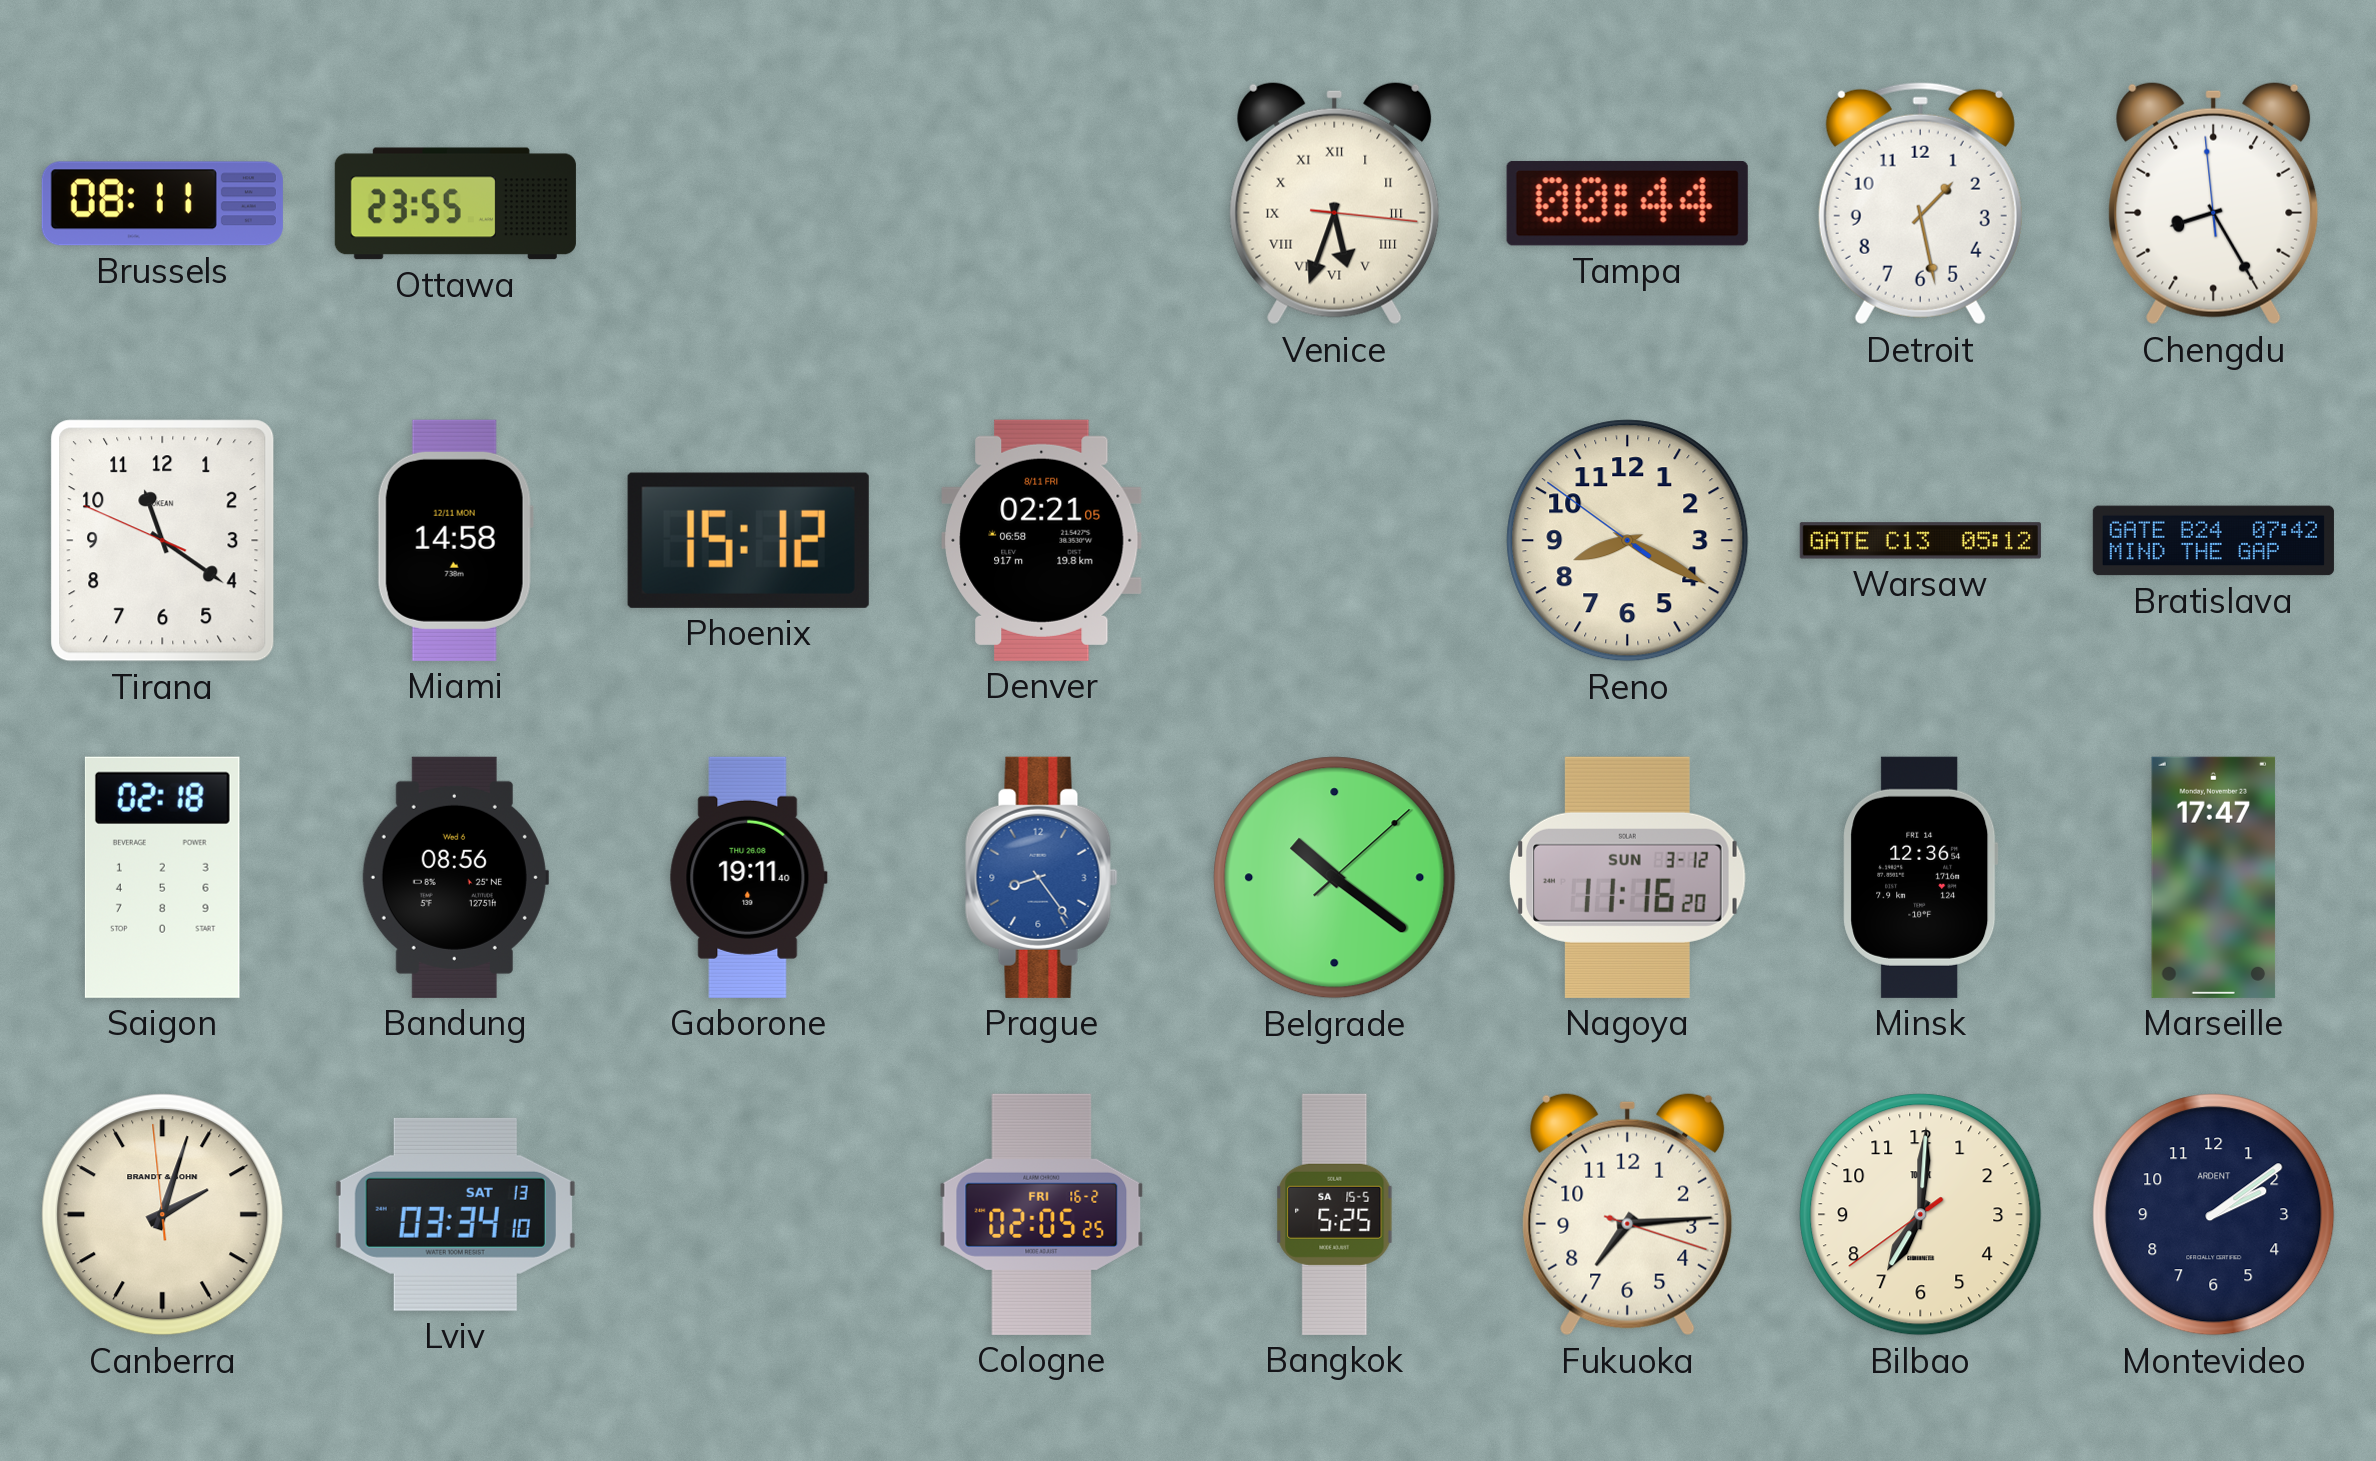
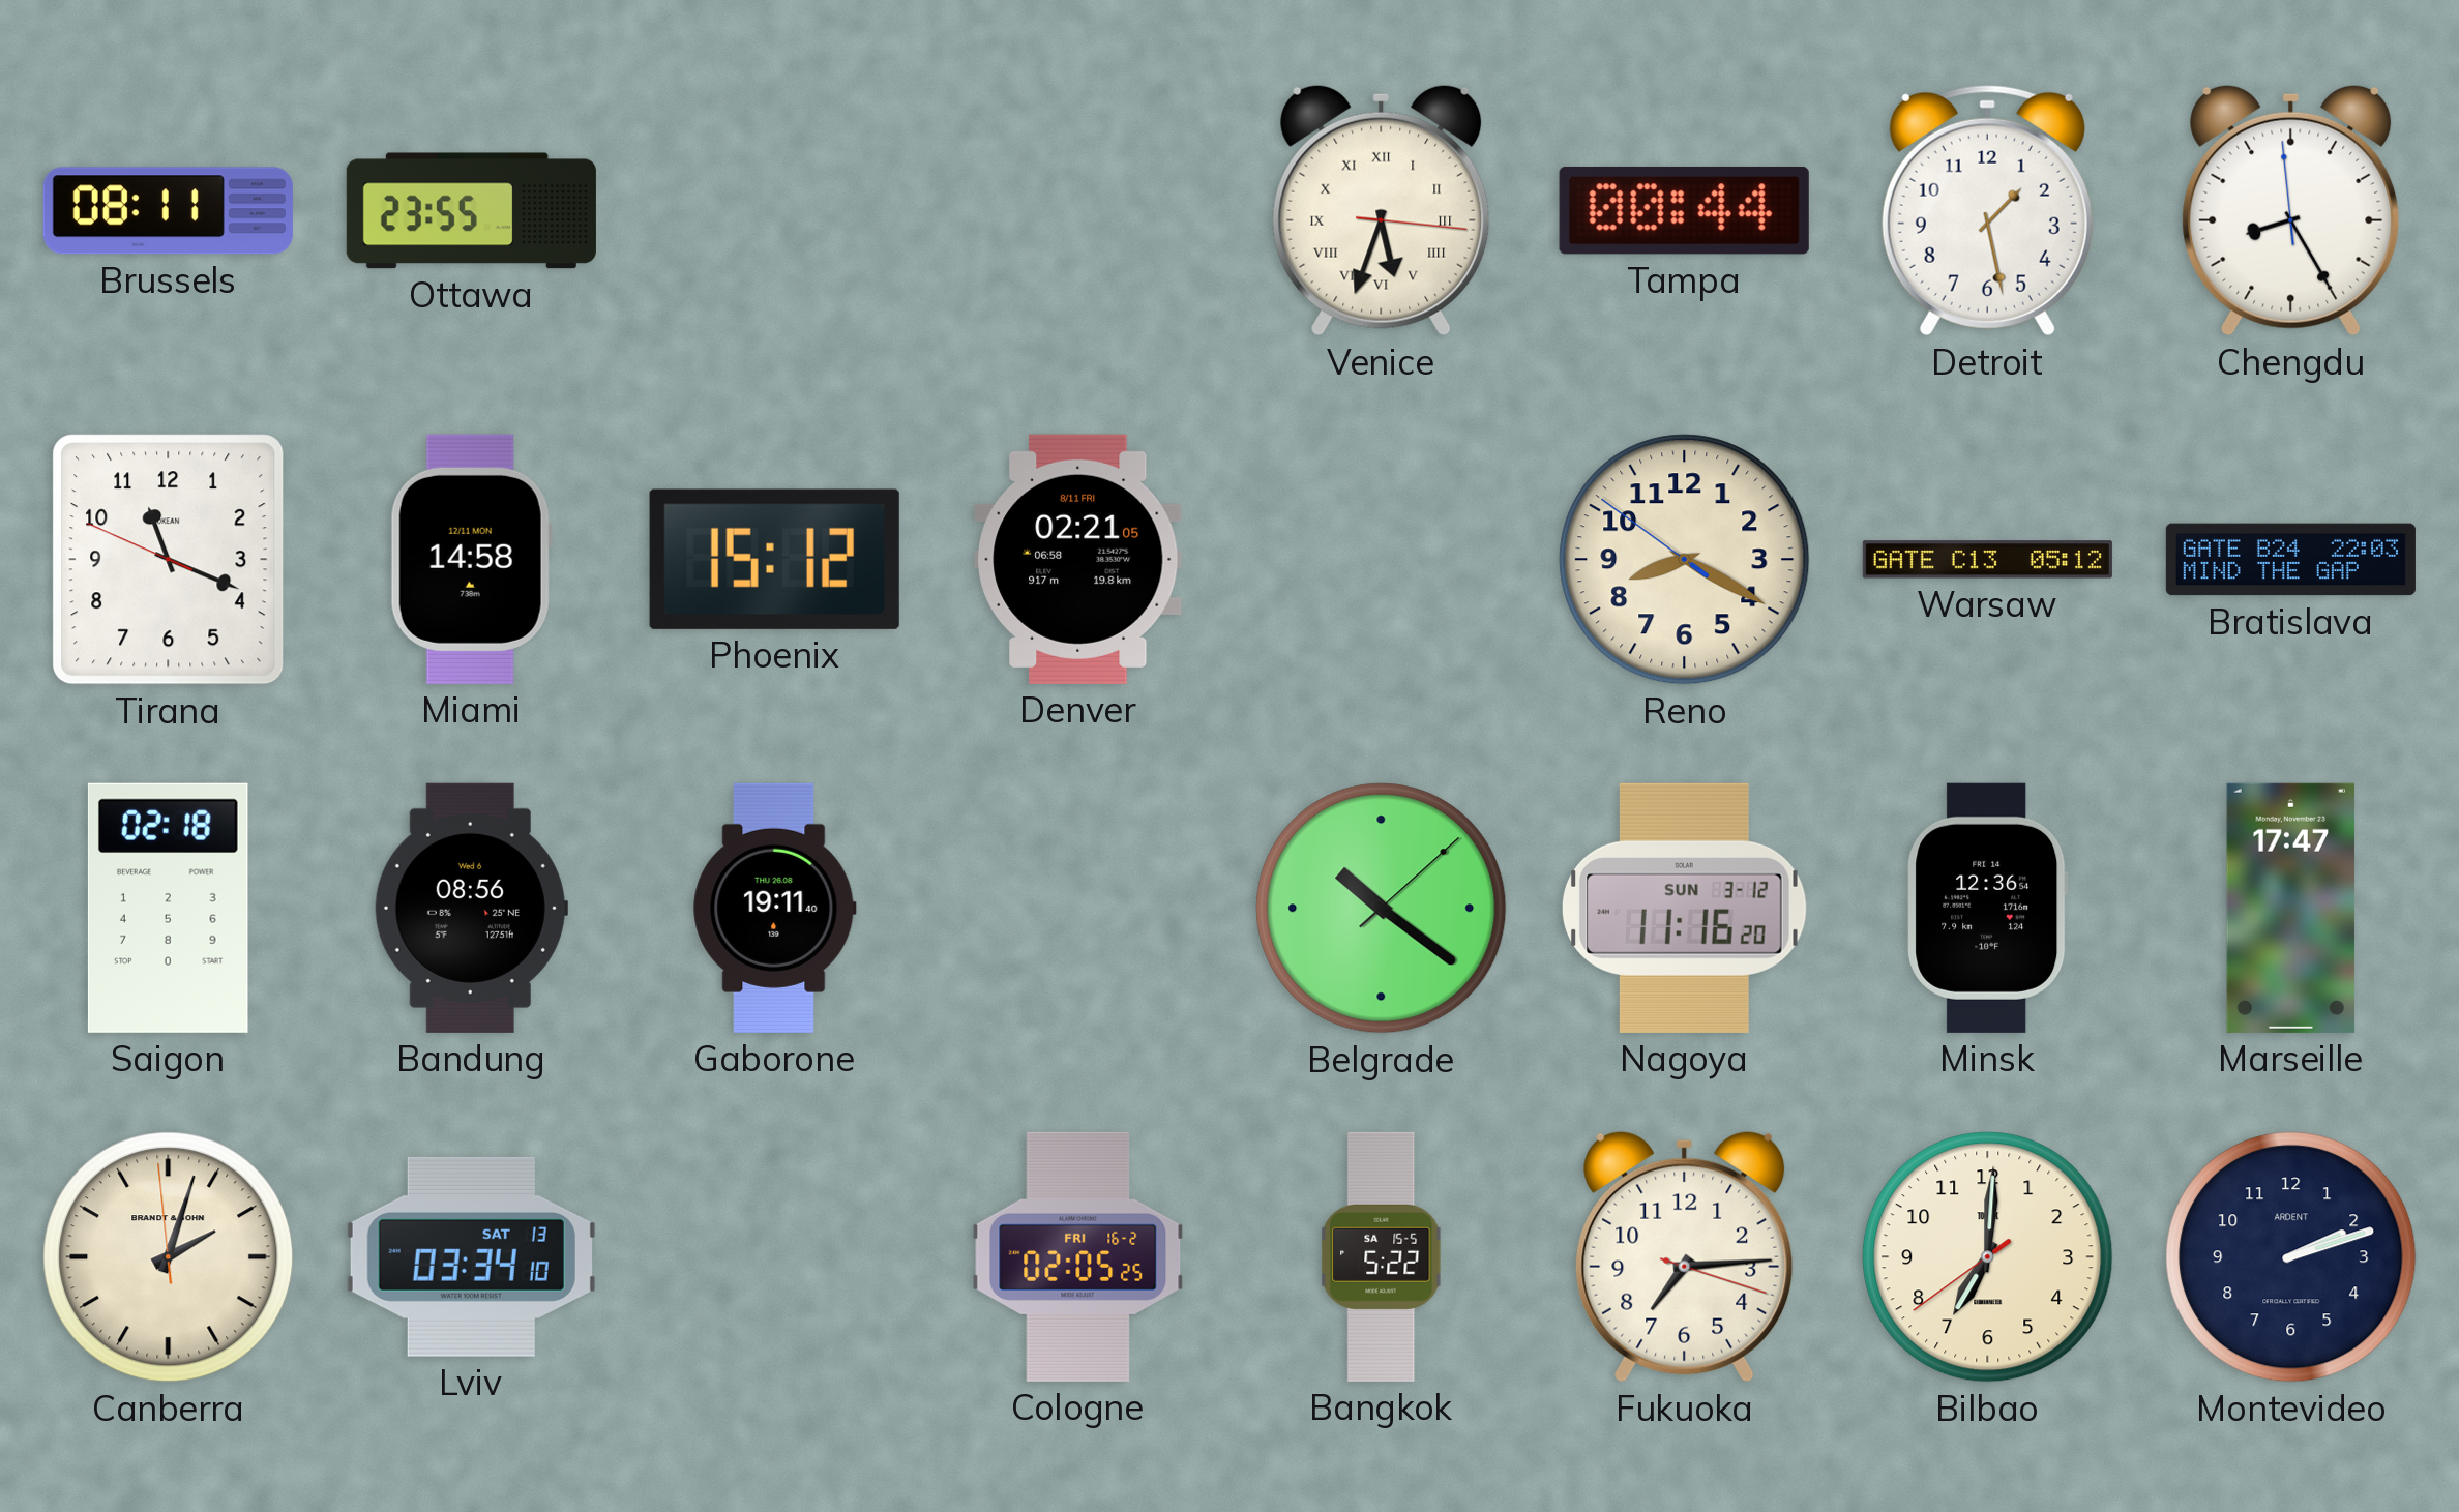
Tirana: 11:20 -> 11:18 (169, 560)
Bratislava: 07:42 -> 22:03 (2290, 560)
Prague: 8:24 -> none (1042, 877)
Bangkok: 5:25 -> 5:22 (1382, 1256)
Montevideo: 2:09 -> 2:12 (2291, 1257)
